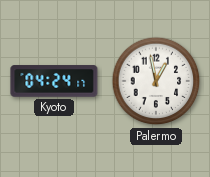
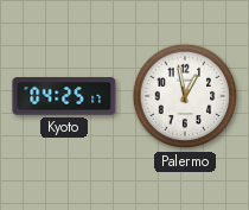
Kyoto: 04:24 -> 04:25 (64, 96)
